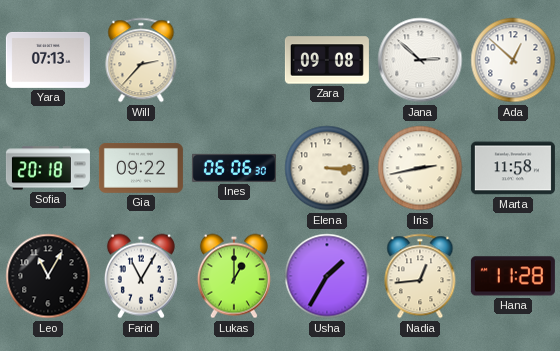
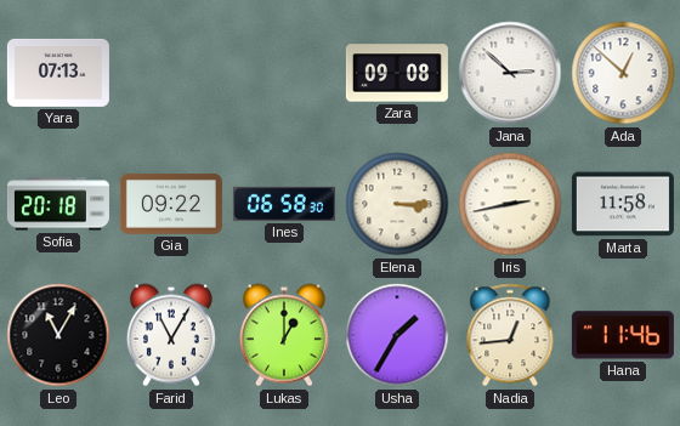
Will: 2:37 -> none (141, 60)
Ines: 06:06 -> 06:58 (284, 204)
Hana: 11:28 -> 11:46 (623, 335)
